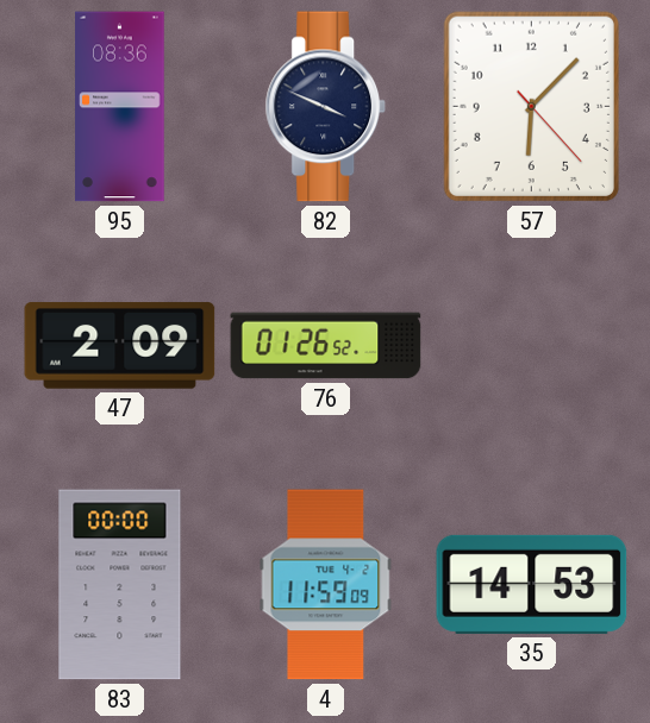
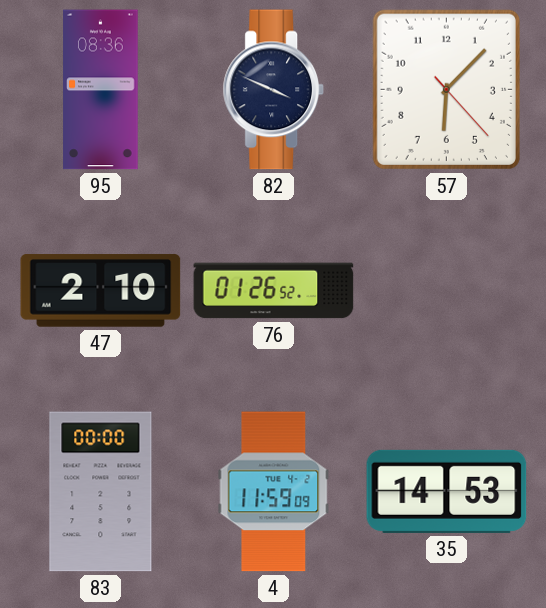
47: 2:09 -> 2:10 (101, 291)
